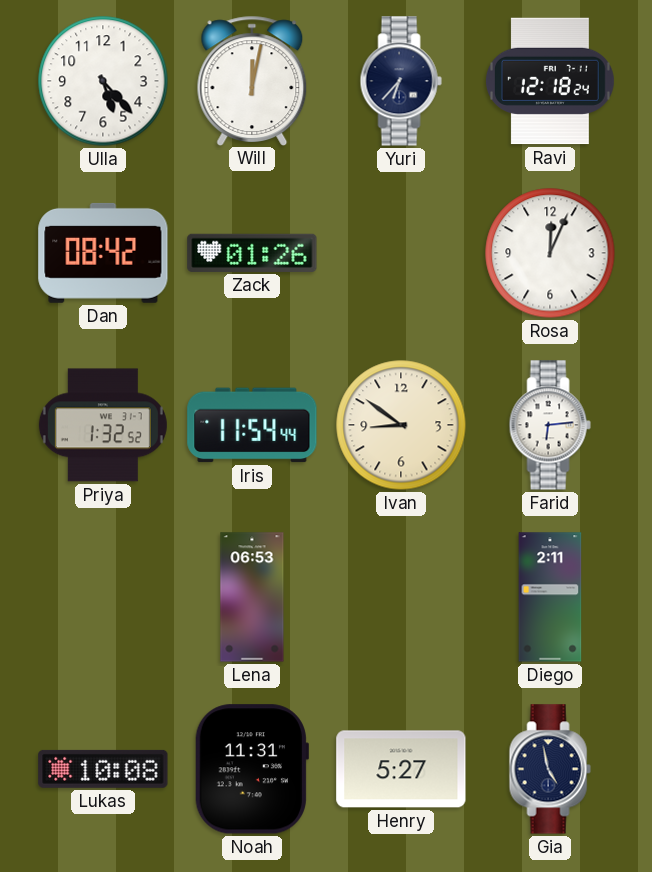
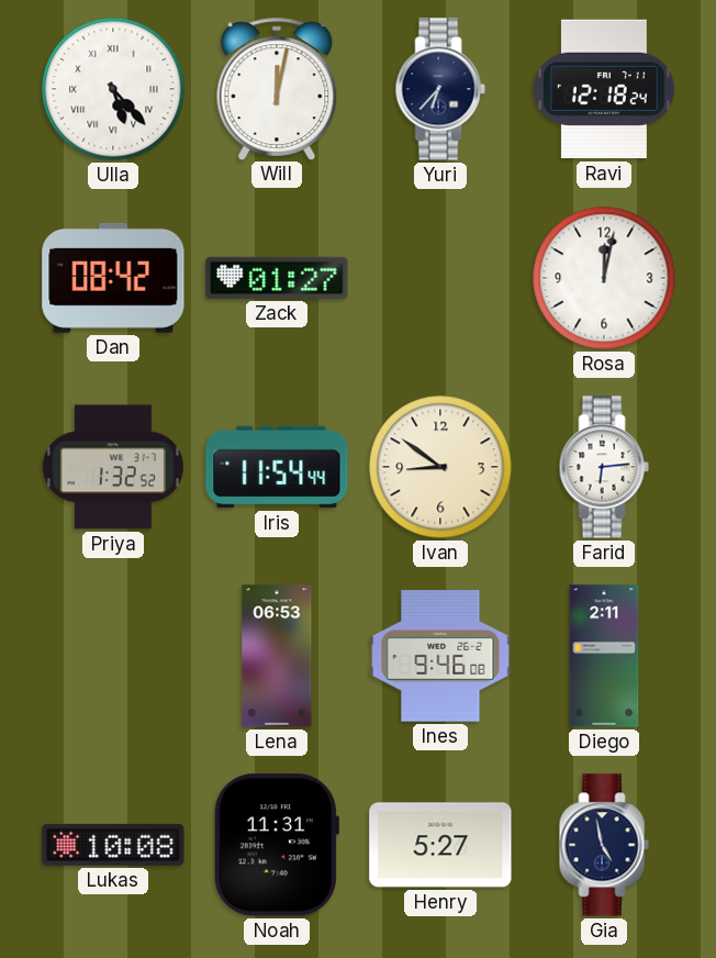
Ulla numerals: Arabic -> Roman (113, 89)
Zack: 01:26 -> 01:27 (277, 278)
Rosa: 12:04 -> 12:02 (604, 278)
Ines: none -> 9:46 (440, 657)
